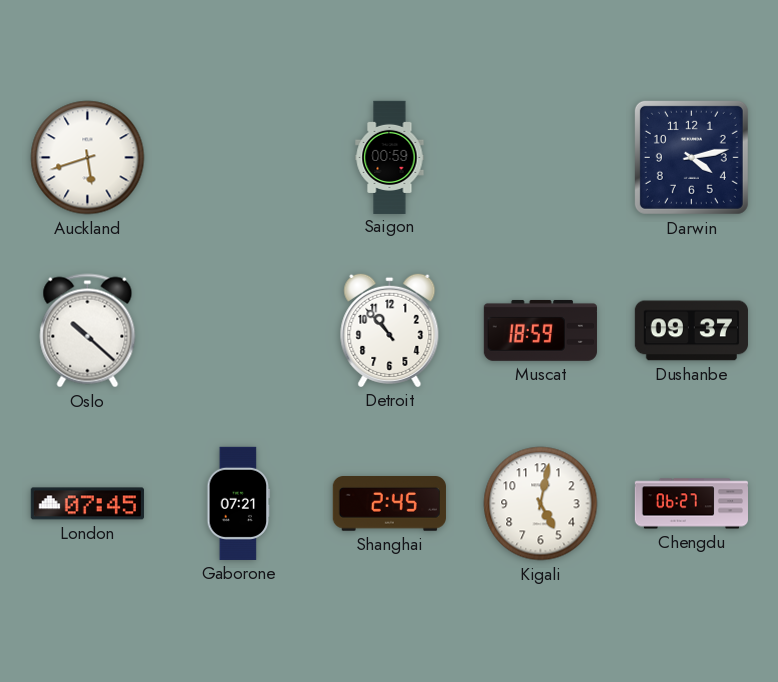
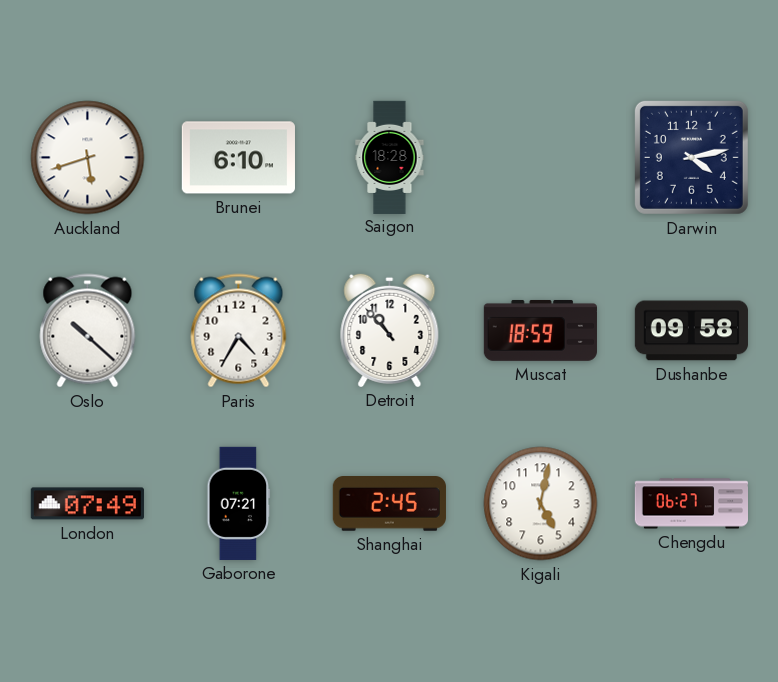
Brunei: none -> 6:10 (238, 158)
Saigon: 00:59 -> 18:28 (390, 157)
Paris: none -> 4:35 (239, 331)
Dushanbe: 09:37 -> 09:58 (691, 331)
London: 07:45 -> 07:49 (87, 504)
